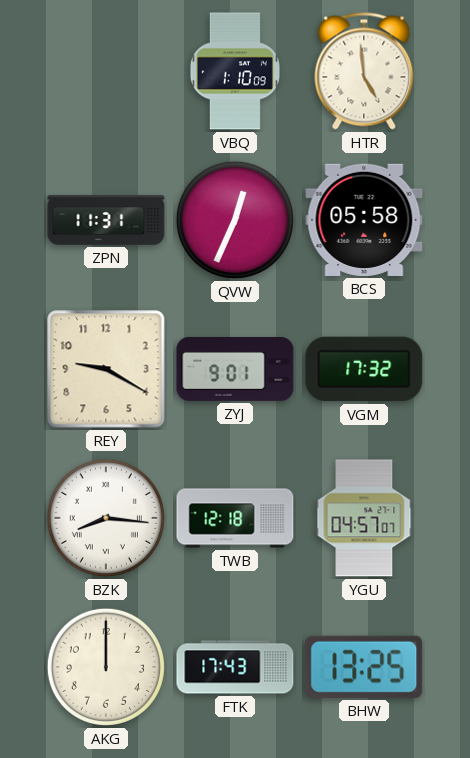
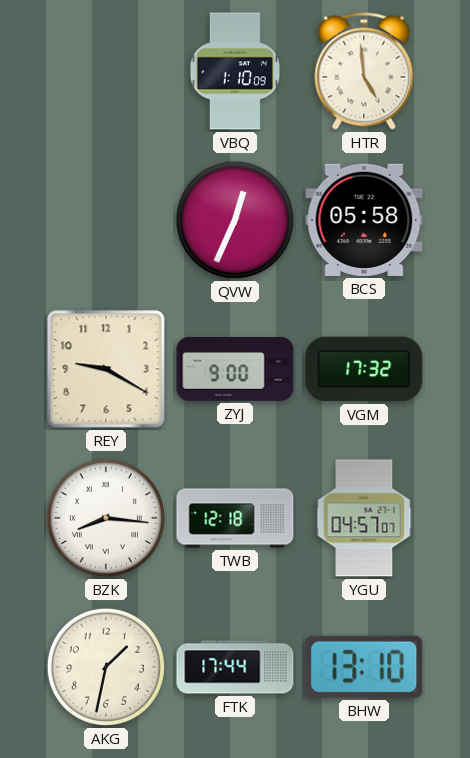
ZPN: 11:31 -> none (106, 220)
ZYJ: 9:01 -> 9:00 (235, 369)
AKG: 12:00 -> 1:32 (106, 667)
FTK: 17:43 -> 17:44 (235, 667)
BHW: 13:25 -> 13:10 (364, 667)
